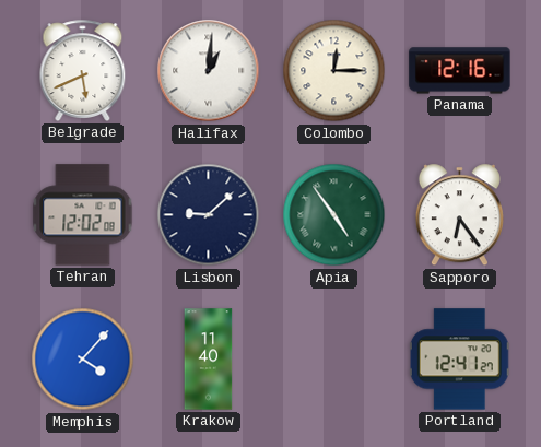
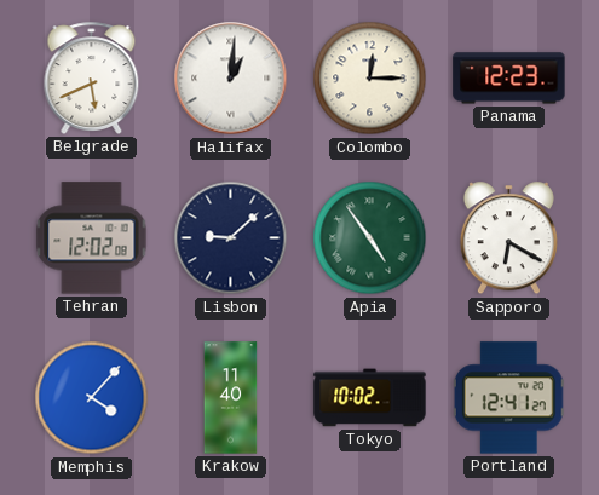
Panama: 12:16 -> 12:23 (509, 79)
Sapporo: 6:24 -> 6:20 (508, 238)
Tokyo: none -> 10:02 (370, 398)
